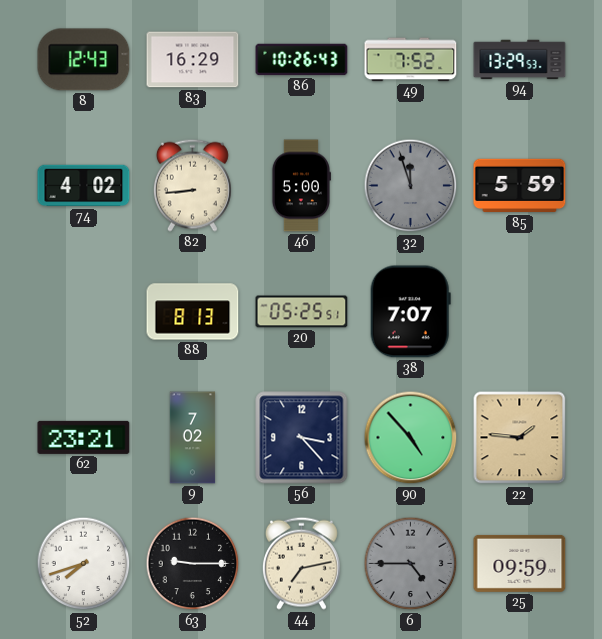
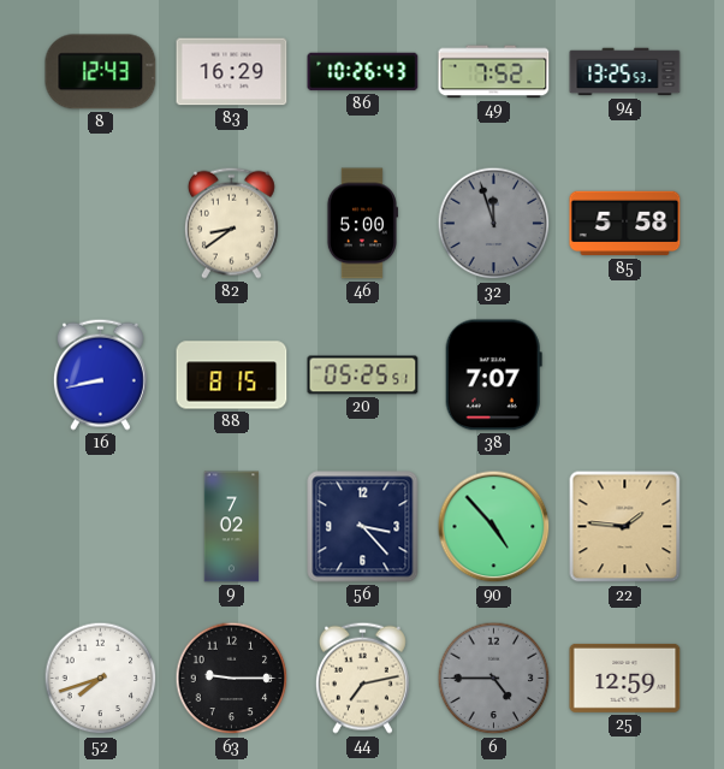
94: 13:29 -> 13:25 (625, 72)
74: 4:02 -> none (84, 186)
82: 8:44 -> 8:39 (231, 223)
85: 5:59 -> 5:58 (625, 224)
16: none -> 8:43 (100, 374)
88: 8:13 -> 8:15 (232, 375)
62: 23:21 -> none (84, 437)
25: 09:59 -> 12:59 (625, 678)
